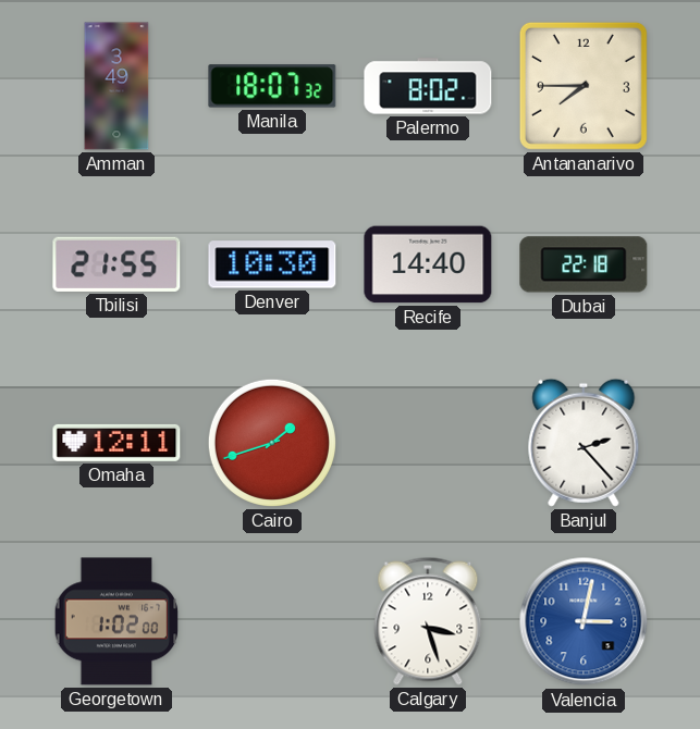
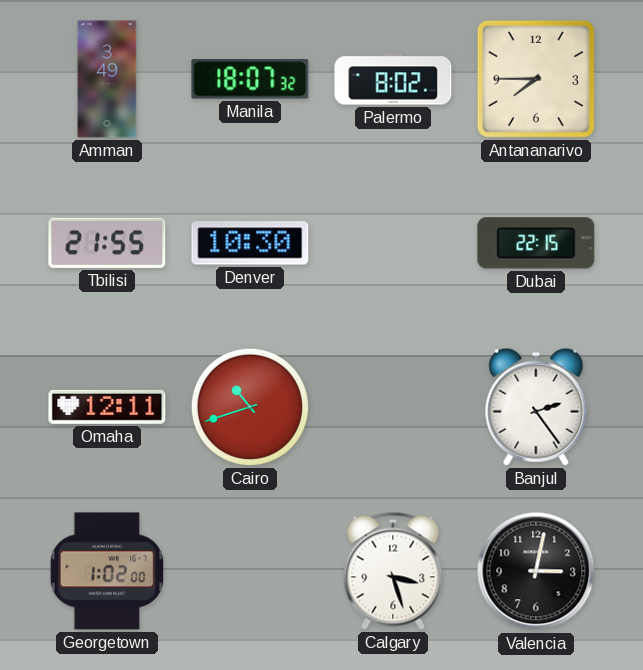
Recife: 14:40 -> none (428, 264)
Dubai: 22:18 -> 22:15 (536, 243)
Cairo: 1:42 -> 10:42 (250, 407)
Banjul: 2:23 -> 2:24 (536, 407)
Valencia dial: blue -> black (536, 571)
